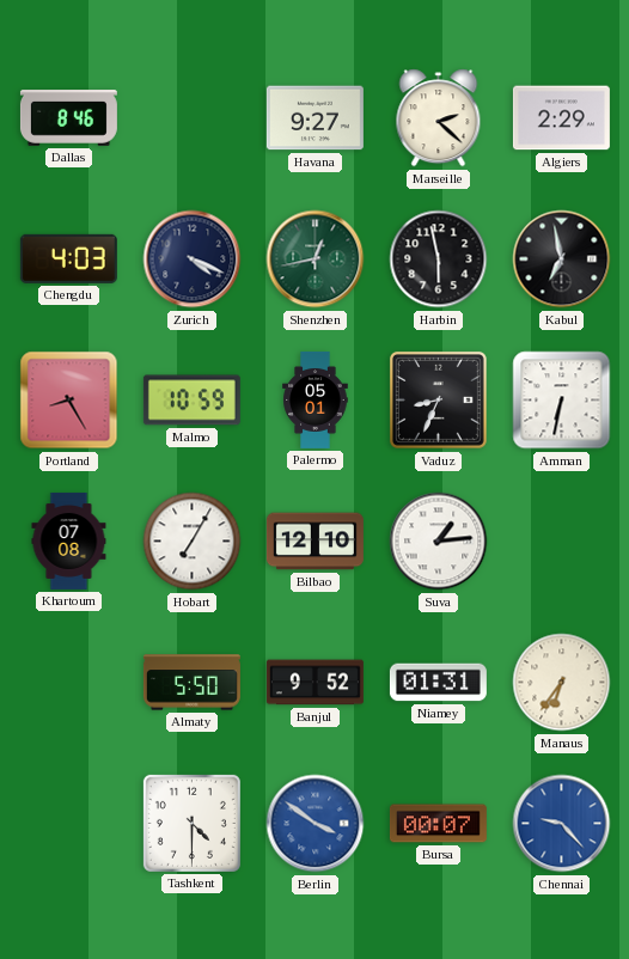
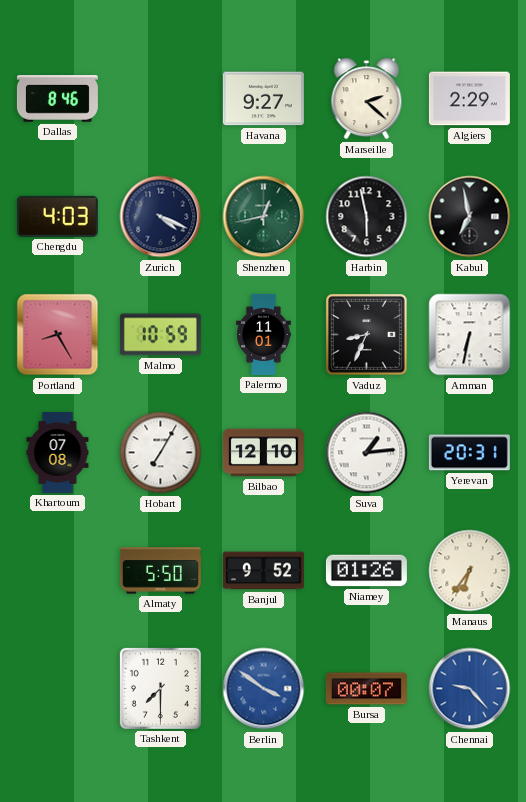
Palermo: 05:01 -> 11:01 (264, 334)
Yerevan: none -> 20:31 (469, 453)
Niamey: 01:31 -> 01:26 (366, 571)
Tashkent: 4:30 -> 7:30 (160, 688)
